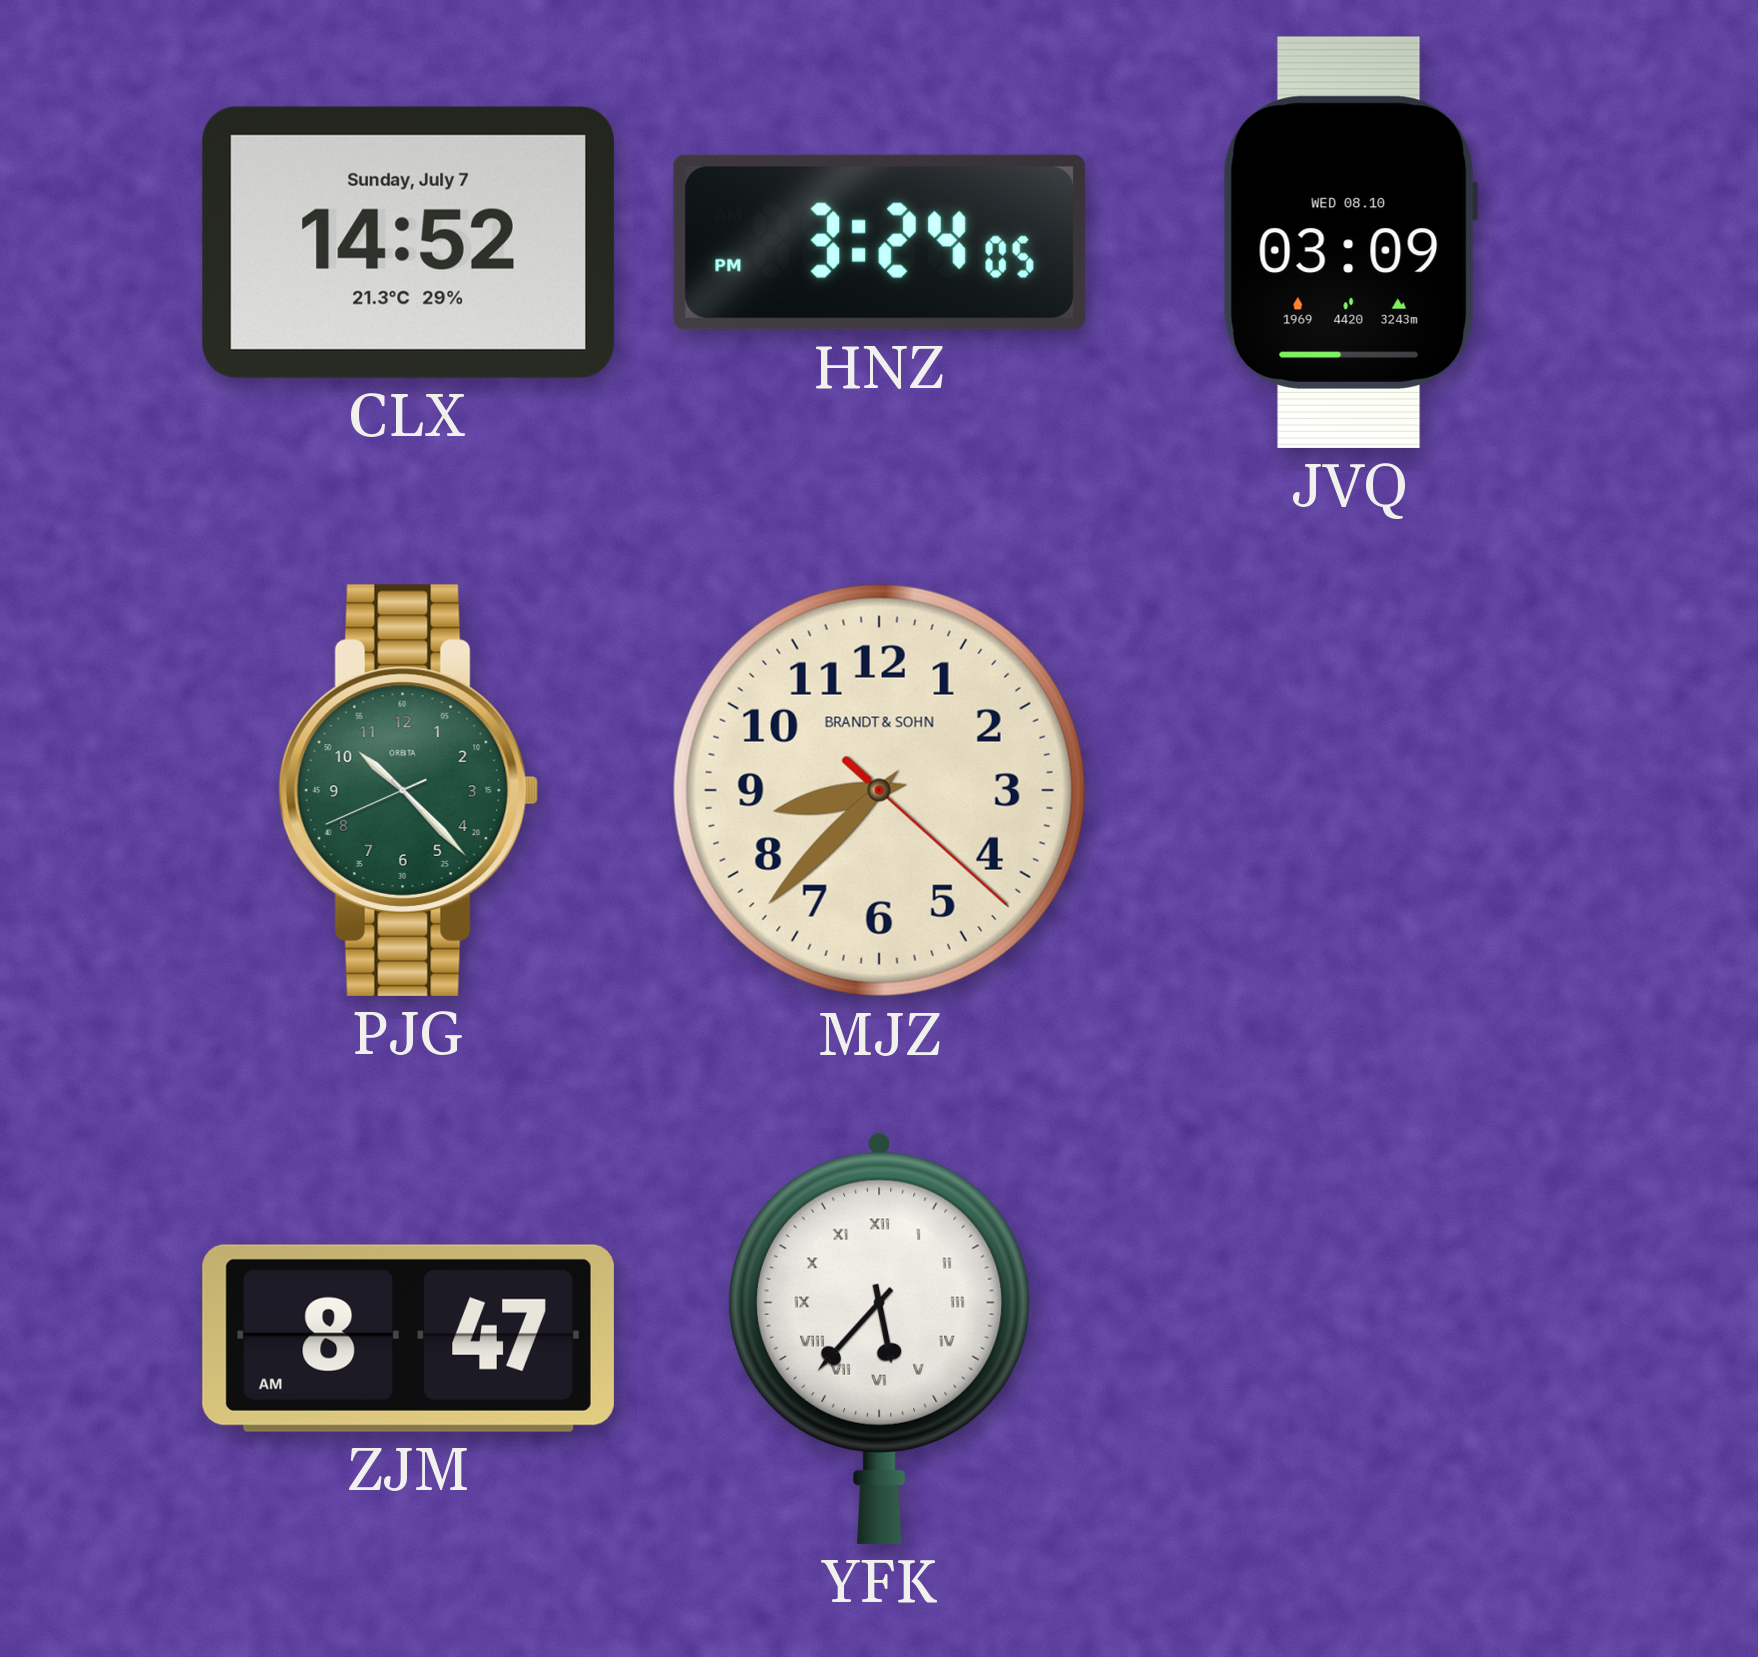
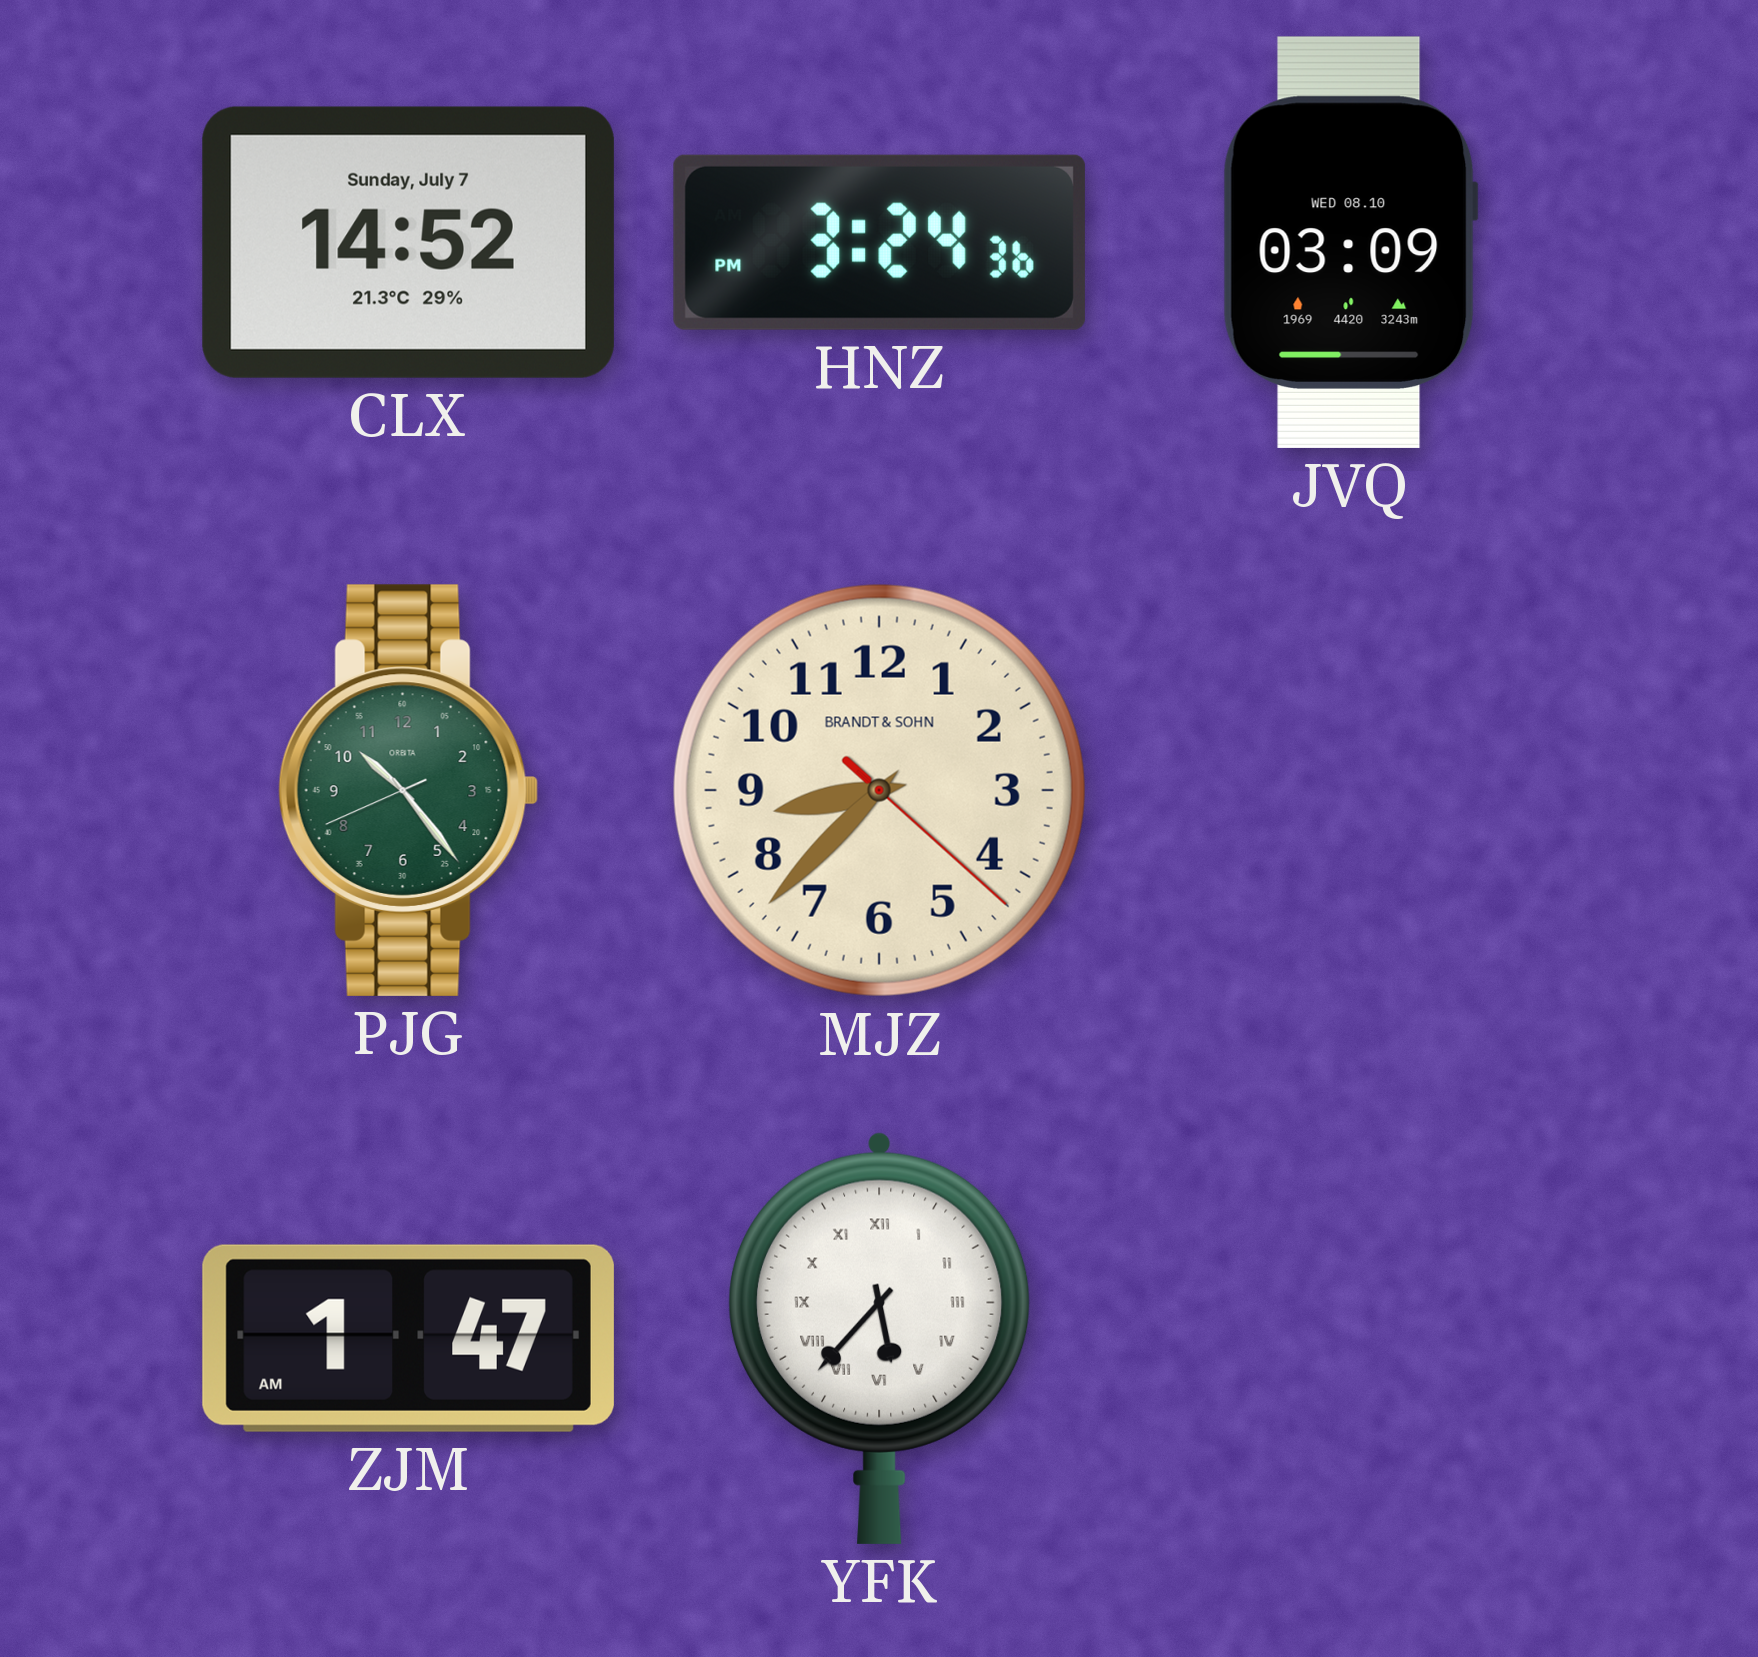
HNZ: 3:24:05 PM -> 3:24:36 PM (879, 242)
PJG: 10:22 -> 10:23 (409, 790)
ZJM: 8:47 -> 1:47 (408, 1338)
